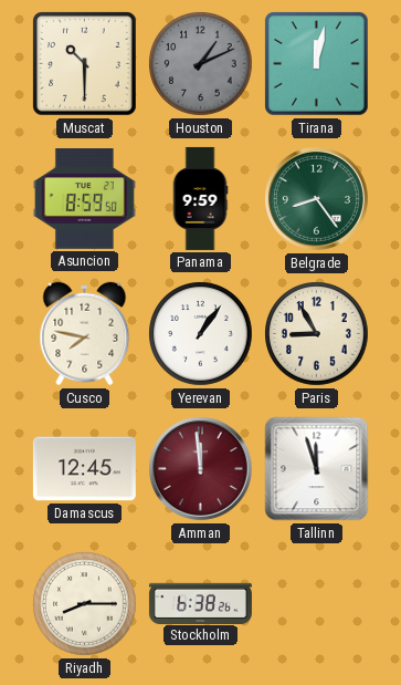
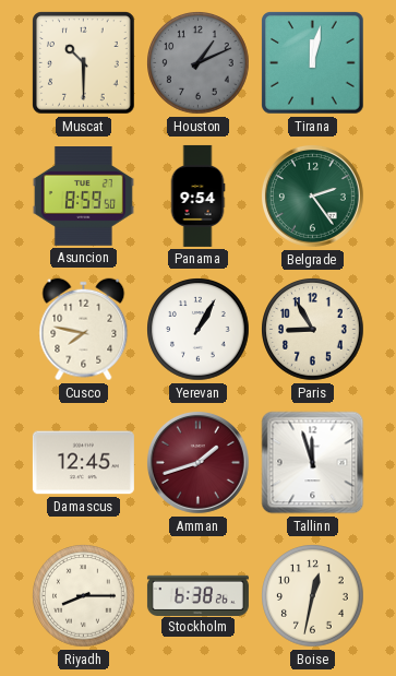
Panama: 9:59 -> 9:54 (197, 195)
Belgrade: 8:24 -> 2:24 (312, 195)
Yerevan: 1:06 -> 1:05 (199, 330)
Amman: 11:59 -> 1:42 (197, 462)
Boise: none -> 12:32 (313, 596)
